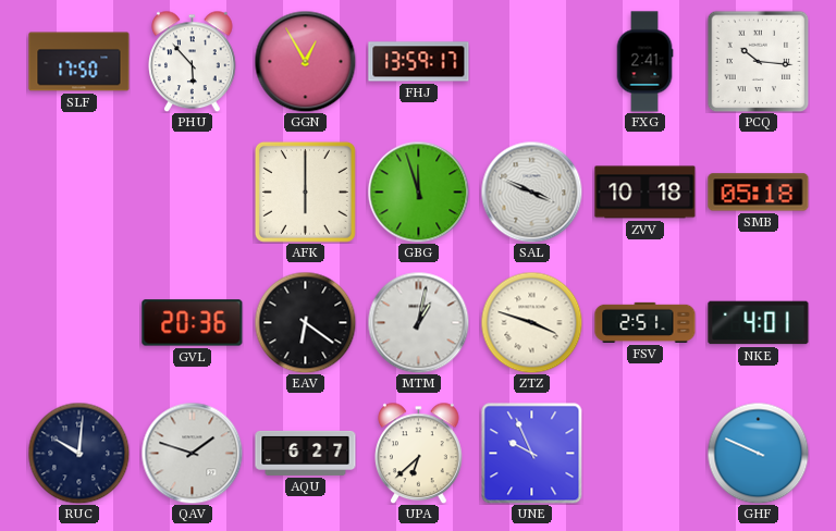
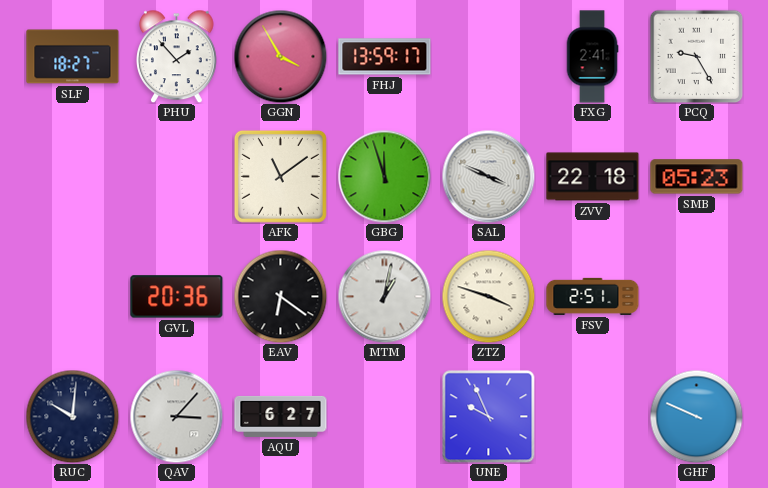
SLF: 17:50 -> 18:27 (73, 57)
PHU: 5:53 -> 1:53 (177, 56)
GGN: 12:55 -> 3:55 (280, 56)
PCQ: 10:16 -> 9:25 (696, 56)
AFK: 6:00 -> 11:09 (280, 176)
ZVV: 10:18 -> 22:18 (593, 177)
SMB: 05:18 -> 05:23 (697, 177)
NKE: 4:01 -> none (759, 323)
QAV: 1:48 -> 3:07 (176, 416)
UPA: 6:38 -> none (419, 453)
